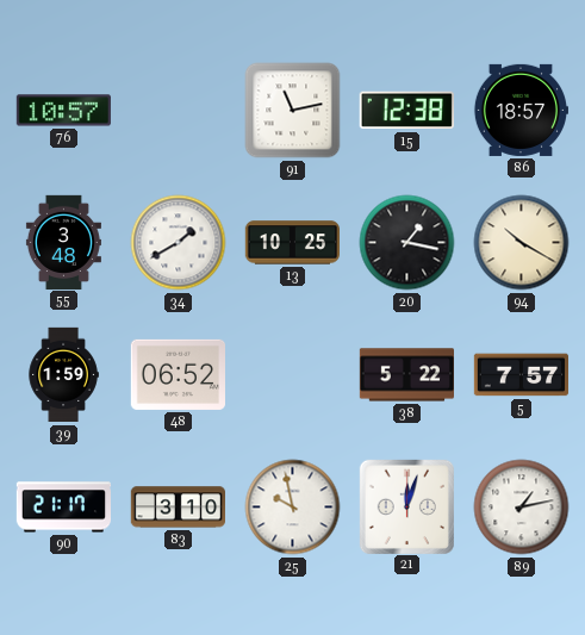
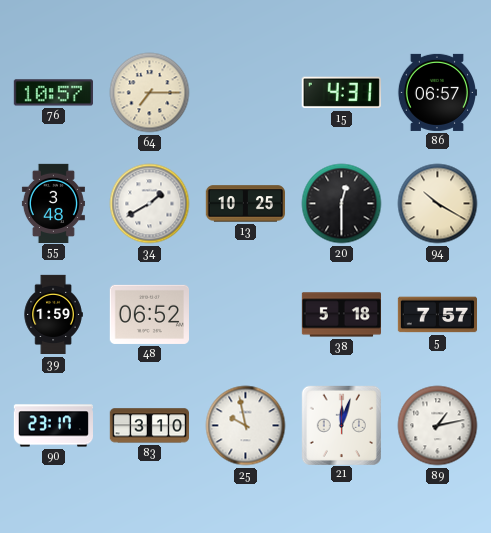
64: none -> 7:15 (150, 93)
91: 11:13 -> none (293, 111)
15: 12:38 -> 4:31 (341, 93)
86: 18:57 -> 06:57 (436, 92)
20: 1:17 -> 12:30 (342, 204)
38: 5:22 -> 5:18 (341, 315)
90: 21:17 -> 23:17 (53, 426)
